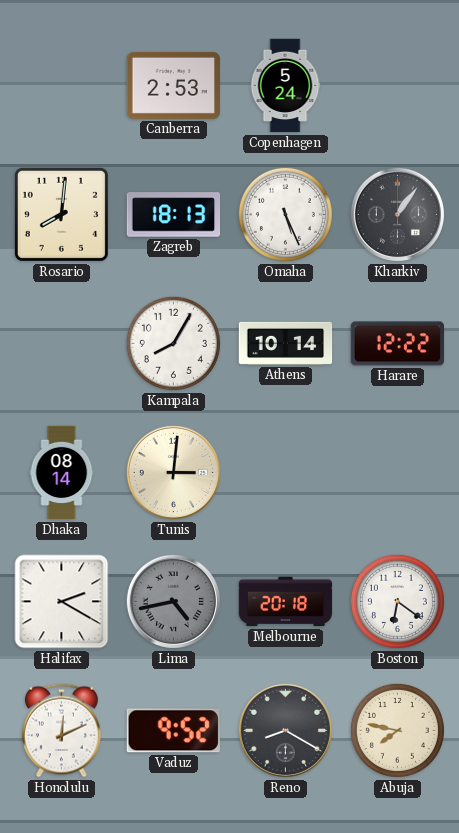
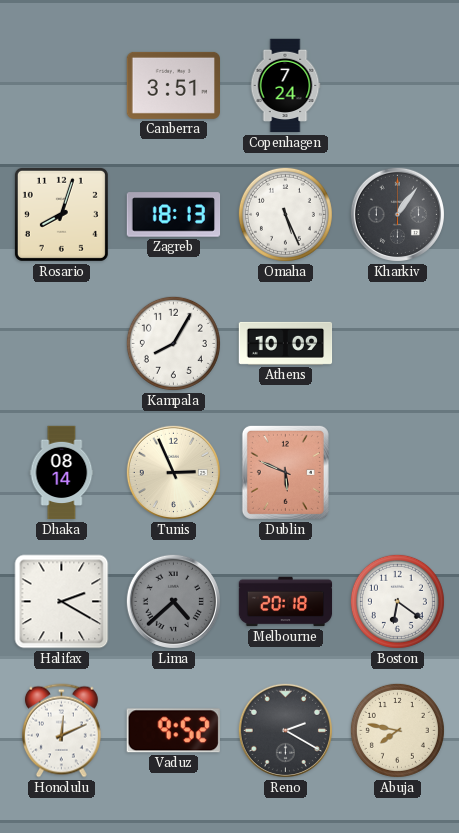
Canberra: 2:53 -> 3:51 (173, 85)
Copenhagen: 5:24 -> 7:24 (285, 86)
Rosario: 8:01 -> 8:03 (61, 214)
Athens: 10:14 -> 10:09 (286, 343)
Harare: 12:22 -> none (397, 344)
Tunis: 3:01 -> 2:56 (173, 472)
Dublin: none -> 5:49 (285, 472)
Lima: 4:43 -> 4:38 (173, 601)
Reno: 8:20 -> 2:20 (285, 730)
